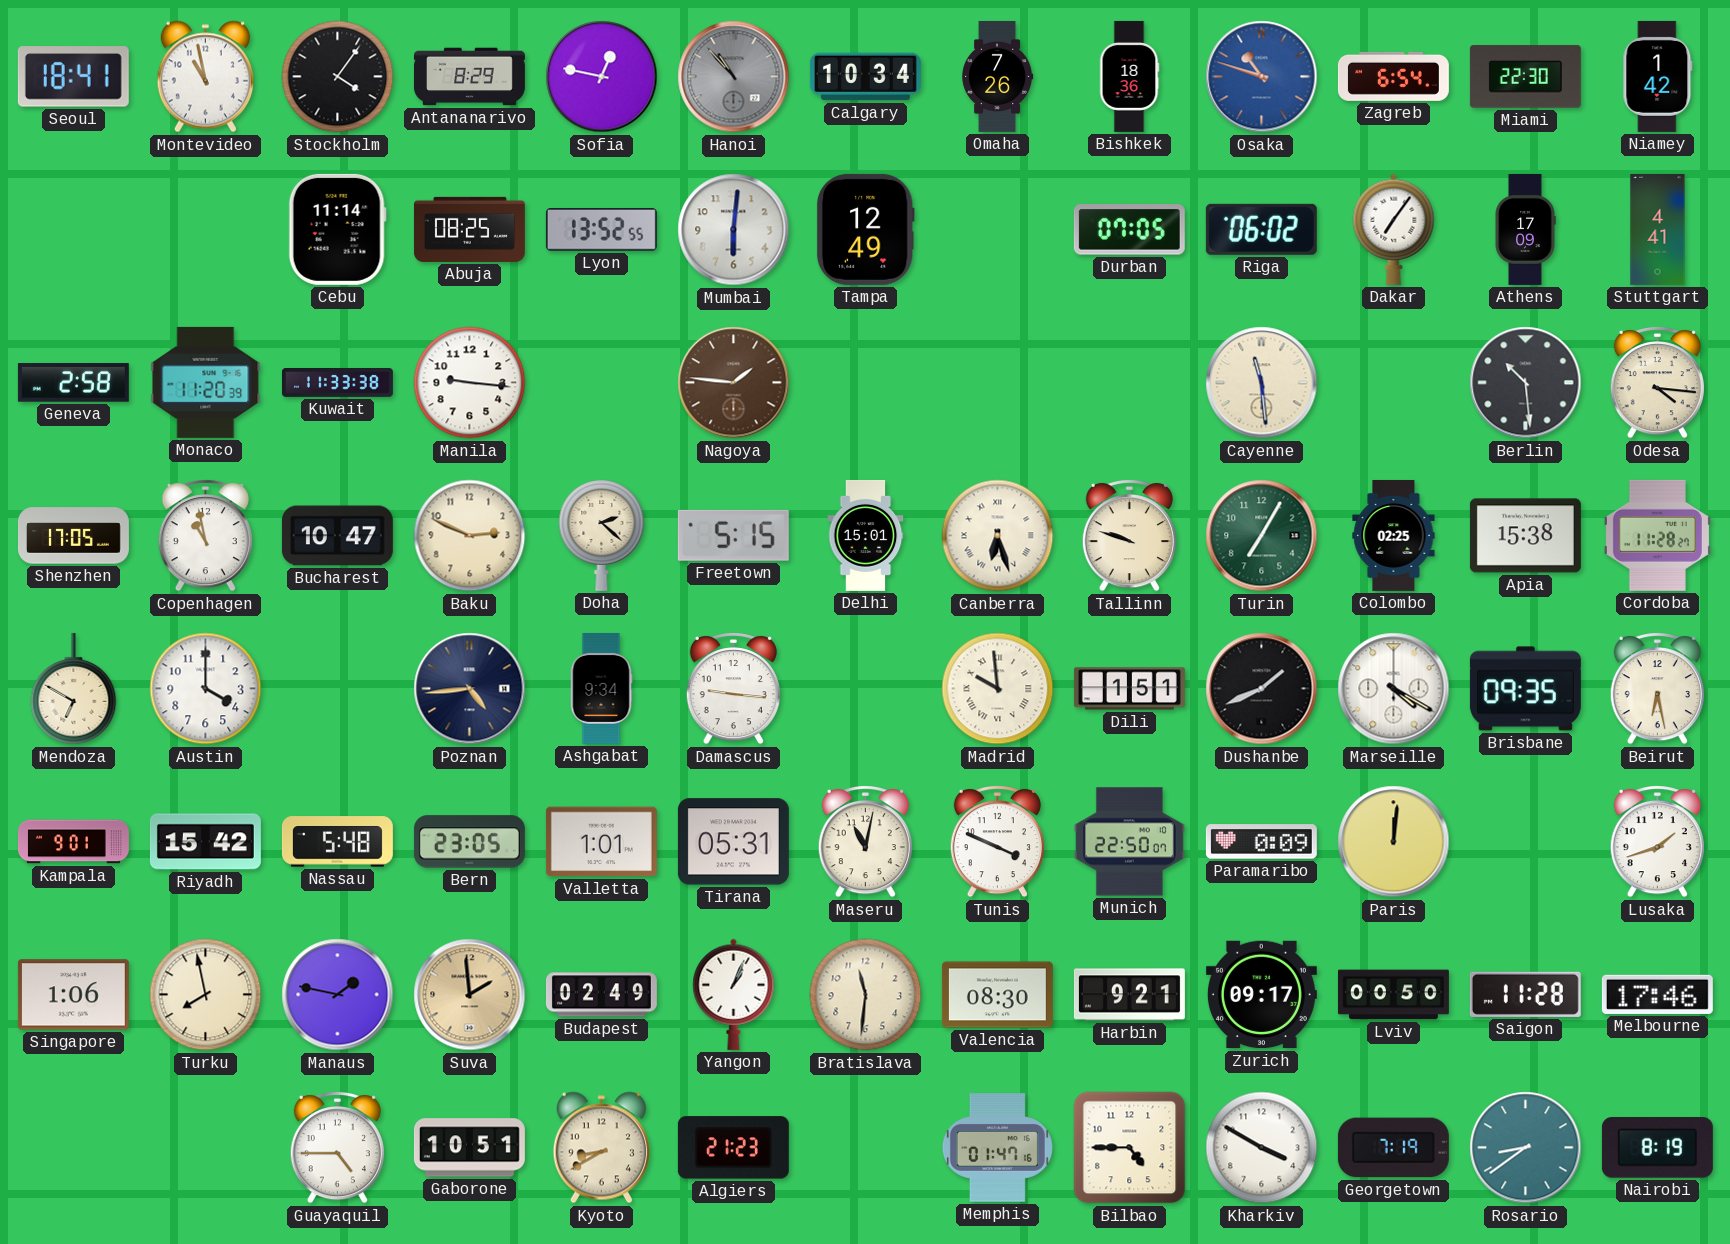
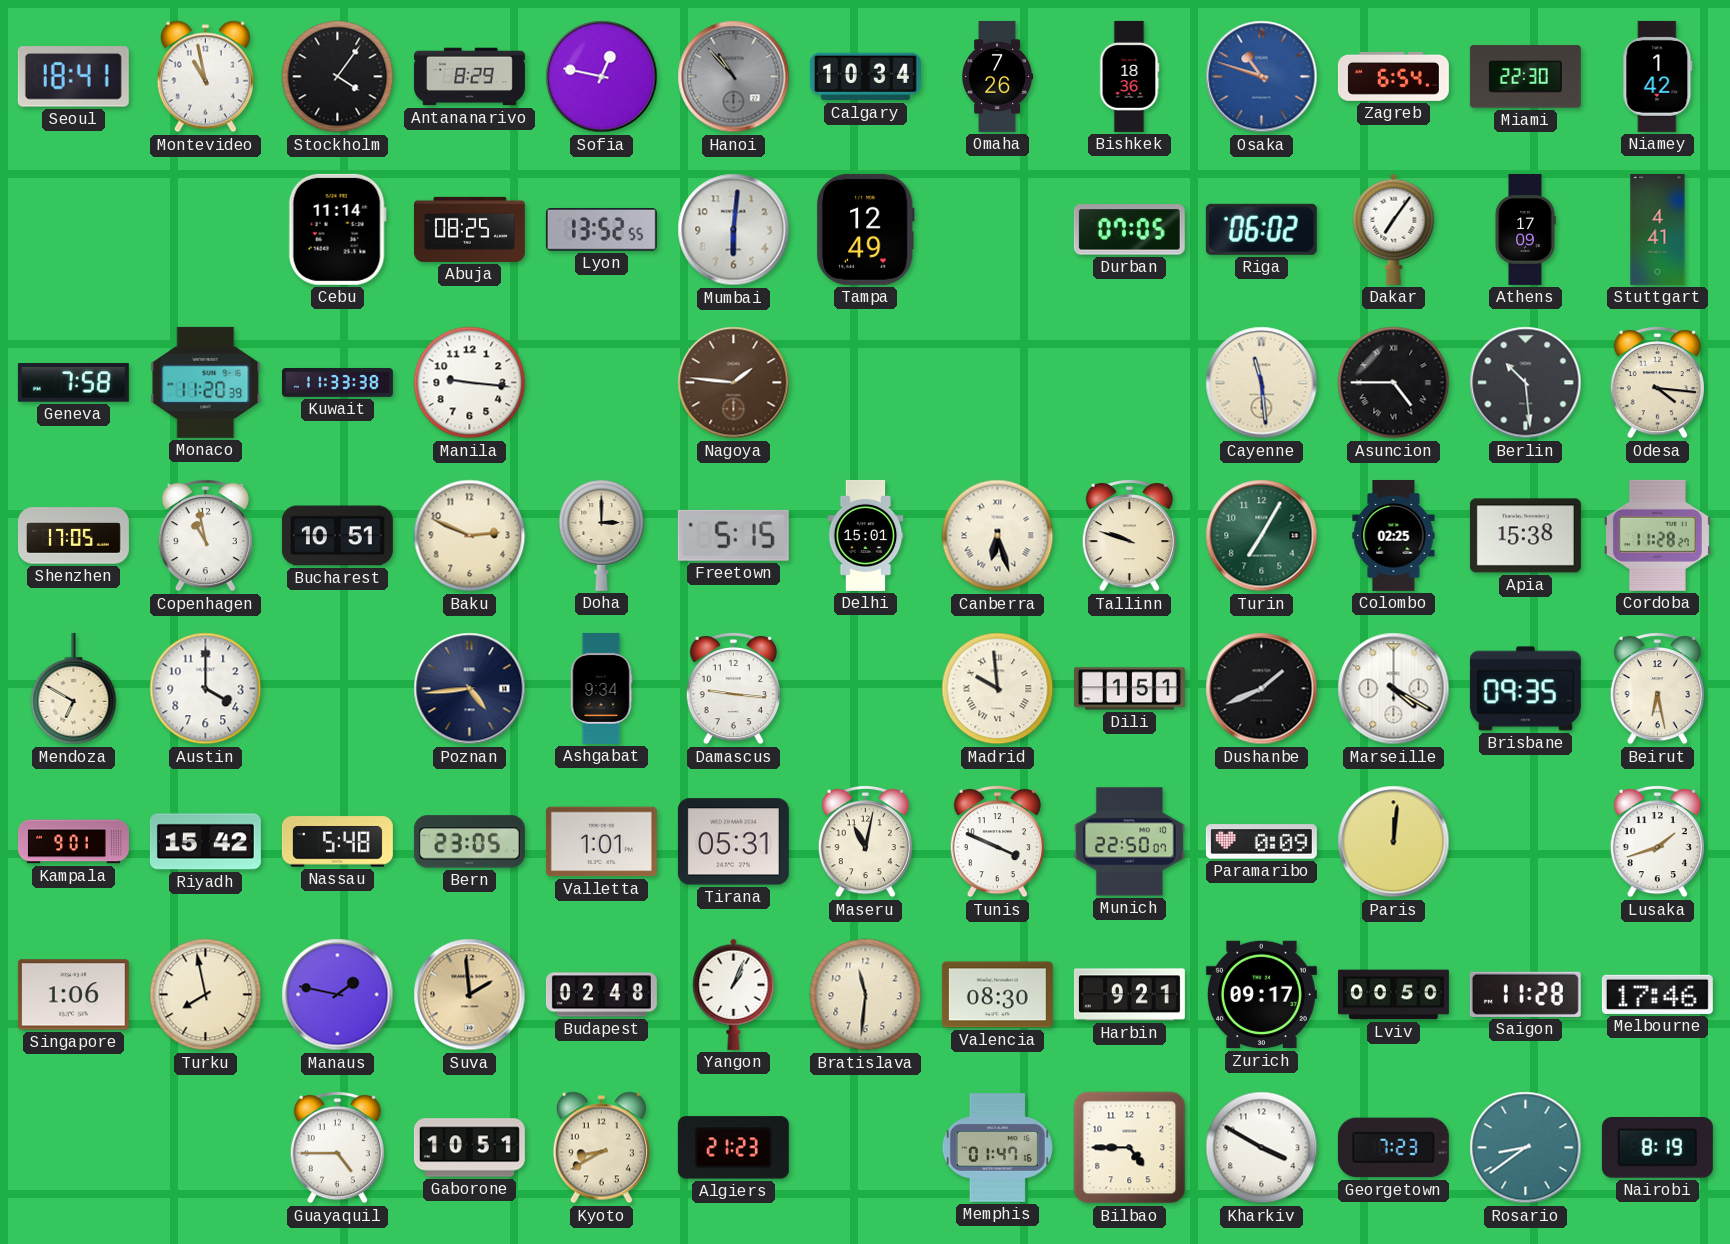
Geneva: 2:58 -> 7:58 (73, 383)
Asuncion: none -> 4:45 (1394, 383)
Bucharest: 10:47 -> 10:51 (337, 536)
Doha: 2:22 -> 3:00 (602, 535)
Budapest: 02:49 -> 02:48 (601, 995)
Georgetown: 7:19 -> 7:23 (1393, 1148)
